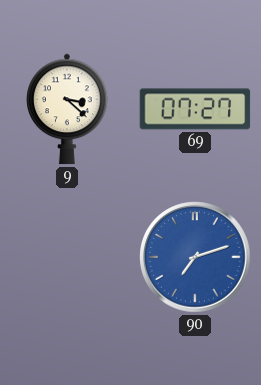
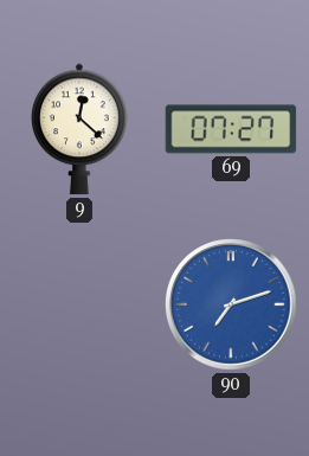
9: 3:22 -> 12:22 (81, 129)
